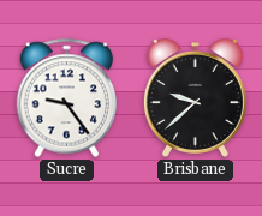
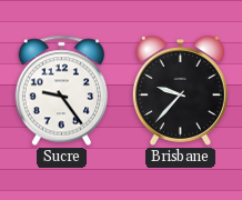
Brisbane: 9:38 -> 9:37 (180, 91)
